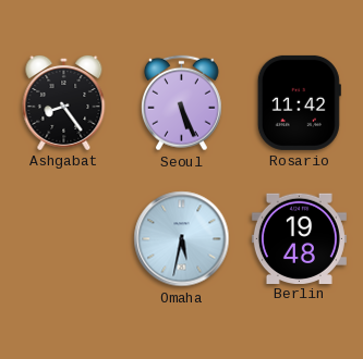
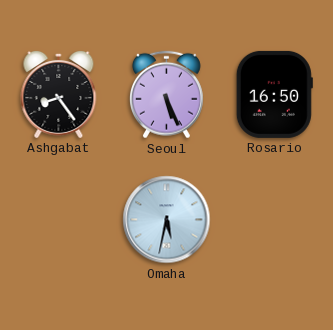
Rosario: 11:42 -> 16:50 (274, 94)
Berlin: 19:48 -> none (299, 238)
